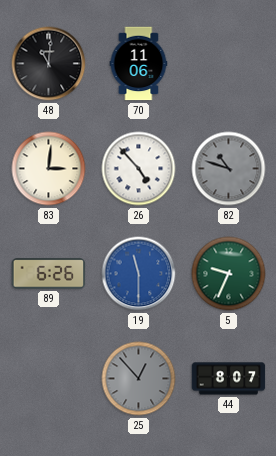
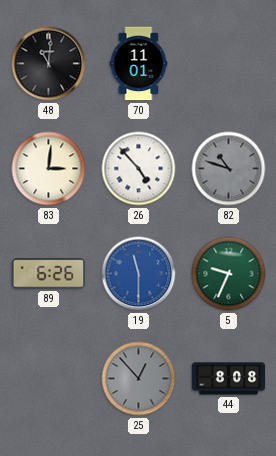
70: 11:06 -> 11:01 (139, 64)
44: 8:07 -> 8:08 (229, 379)
